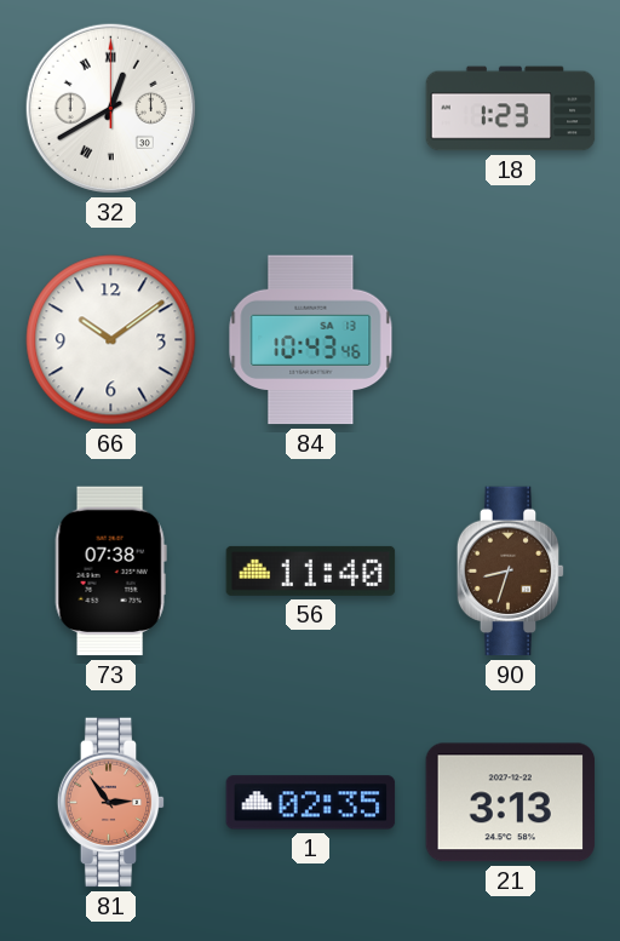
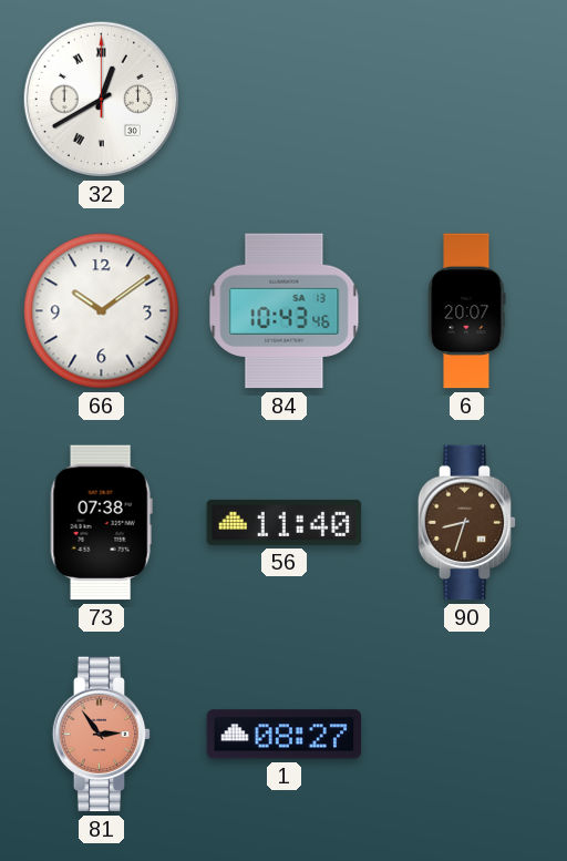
18: 1:23 -> none (511, 109)
6: none -> 20:07 (467, 311)
1: 02:35 -> 08:27 (285, 735)
21: 3:13 -> none (511, 803)
